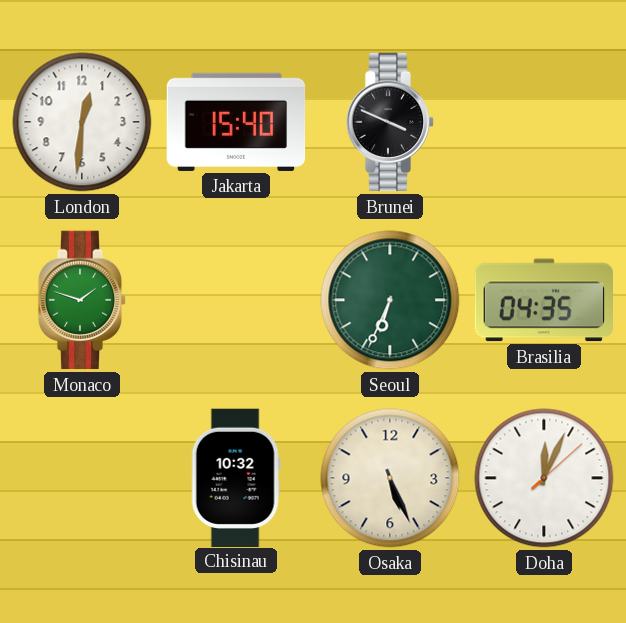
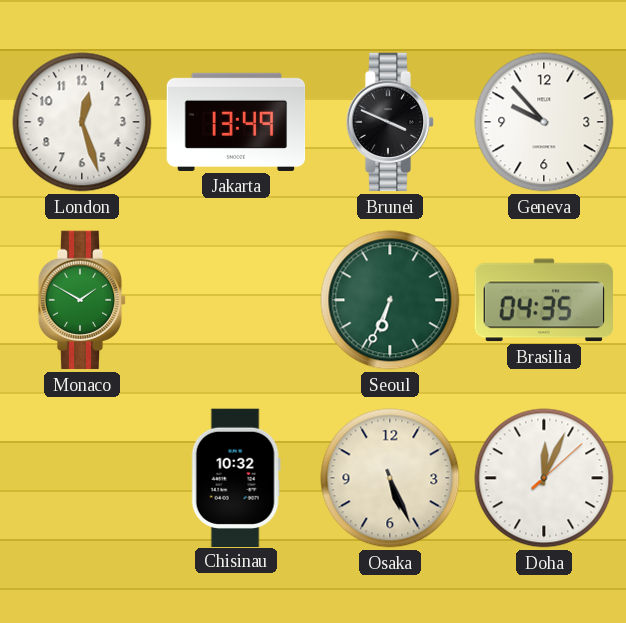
London: 12:31 -> 12:27 (82, 122)
Jakarta: 15:40 -> 13:49 (236, 122)
Geneva: none -> 9:53 (544, 122)
Monaco: 1:48 -> 1:50 (82, 300)
